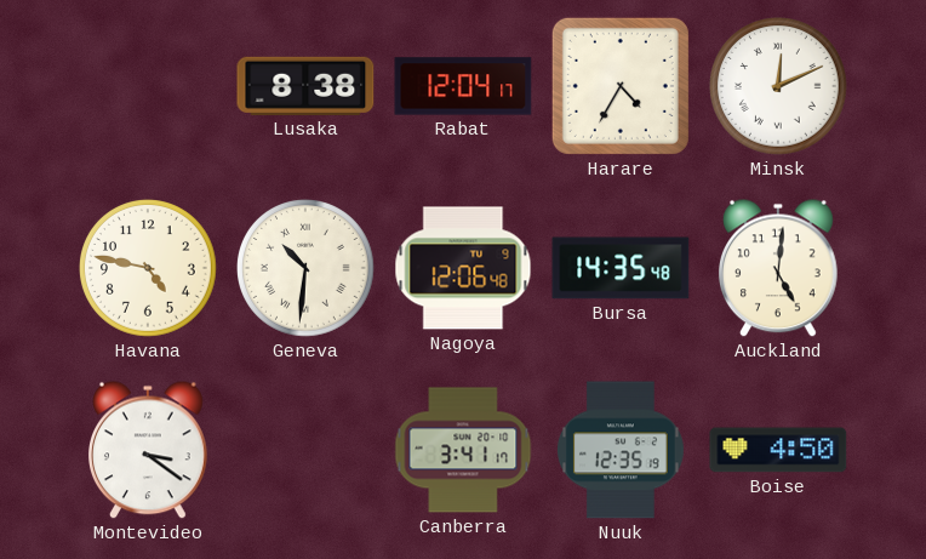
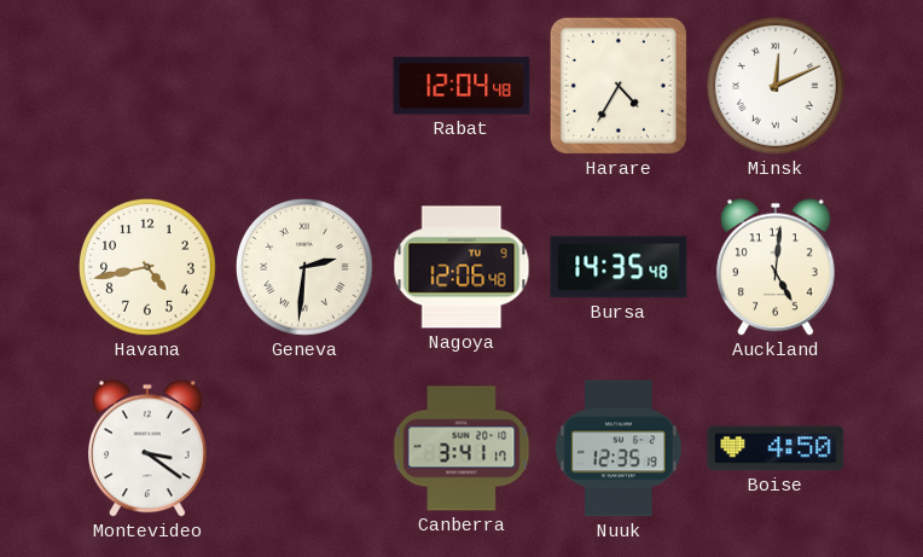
Lusaka: 8:38 -> none (305, 86)
Rabat: 12:04:17 -> 12:04:48 (461, 86)
Havana: 4:47 -> 4:43 (149, 268)
Geneva: 10:31 -> 2:31 (306, 268)
